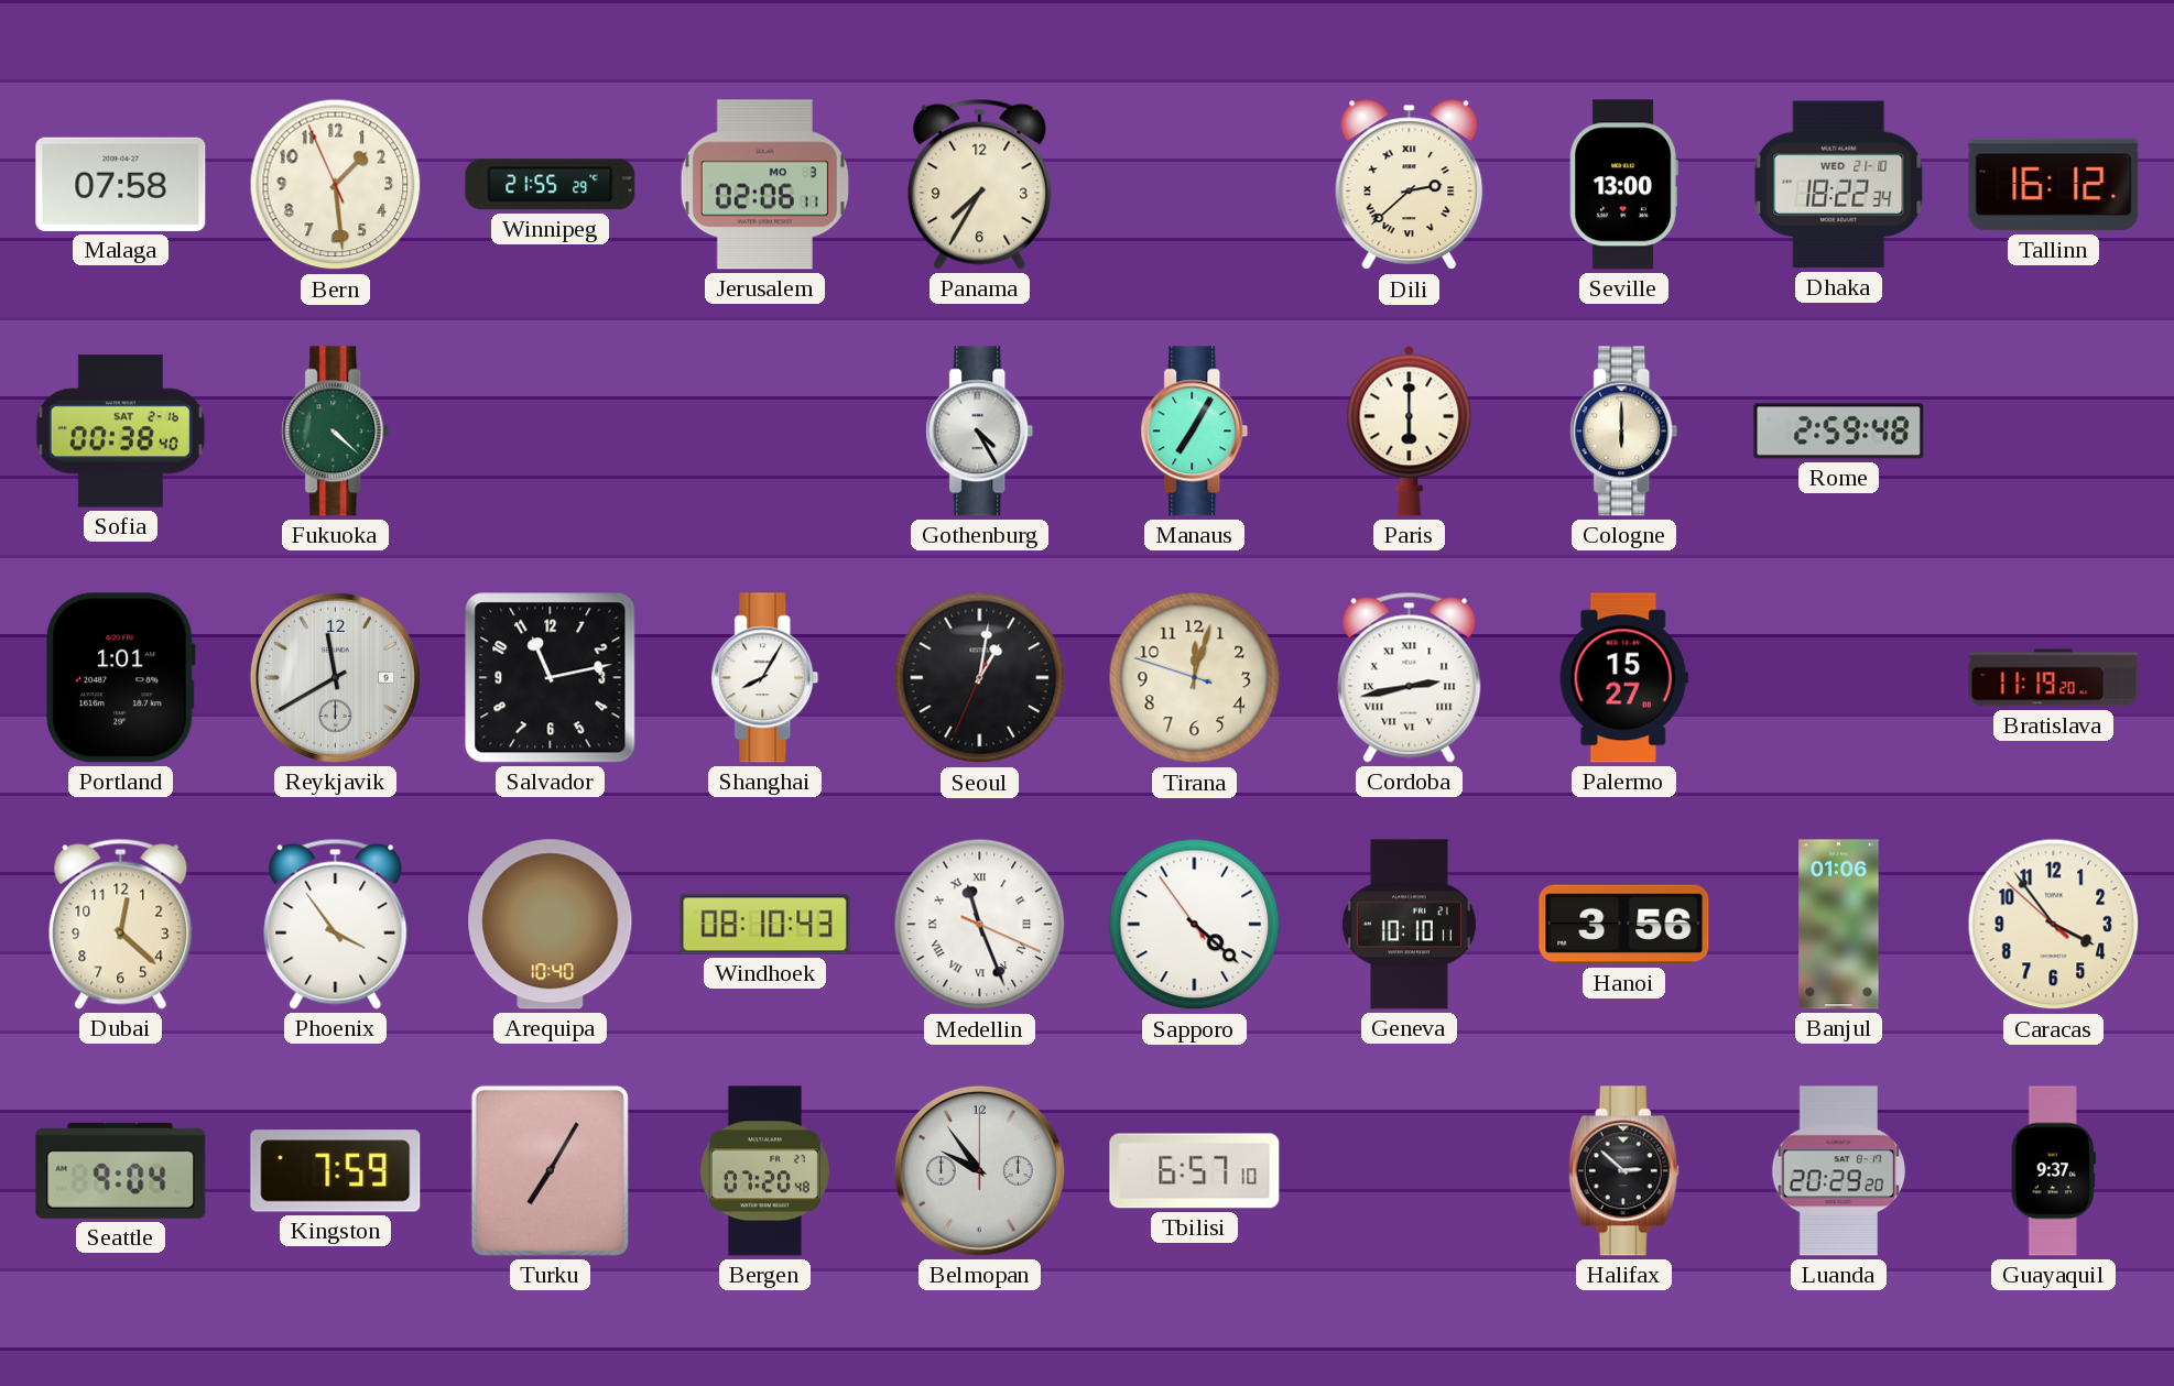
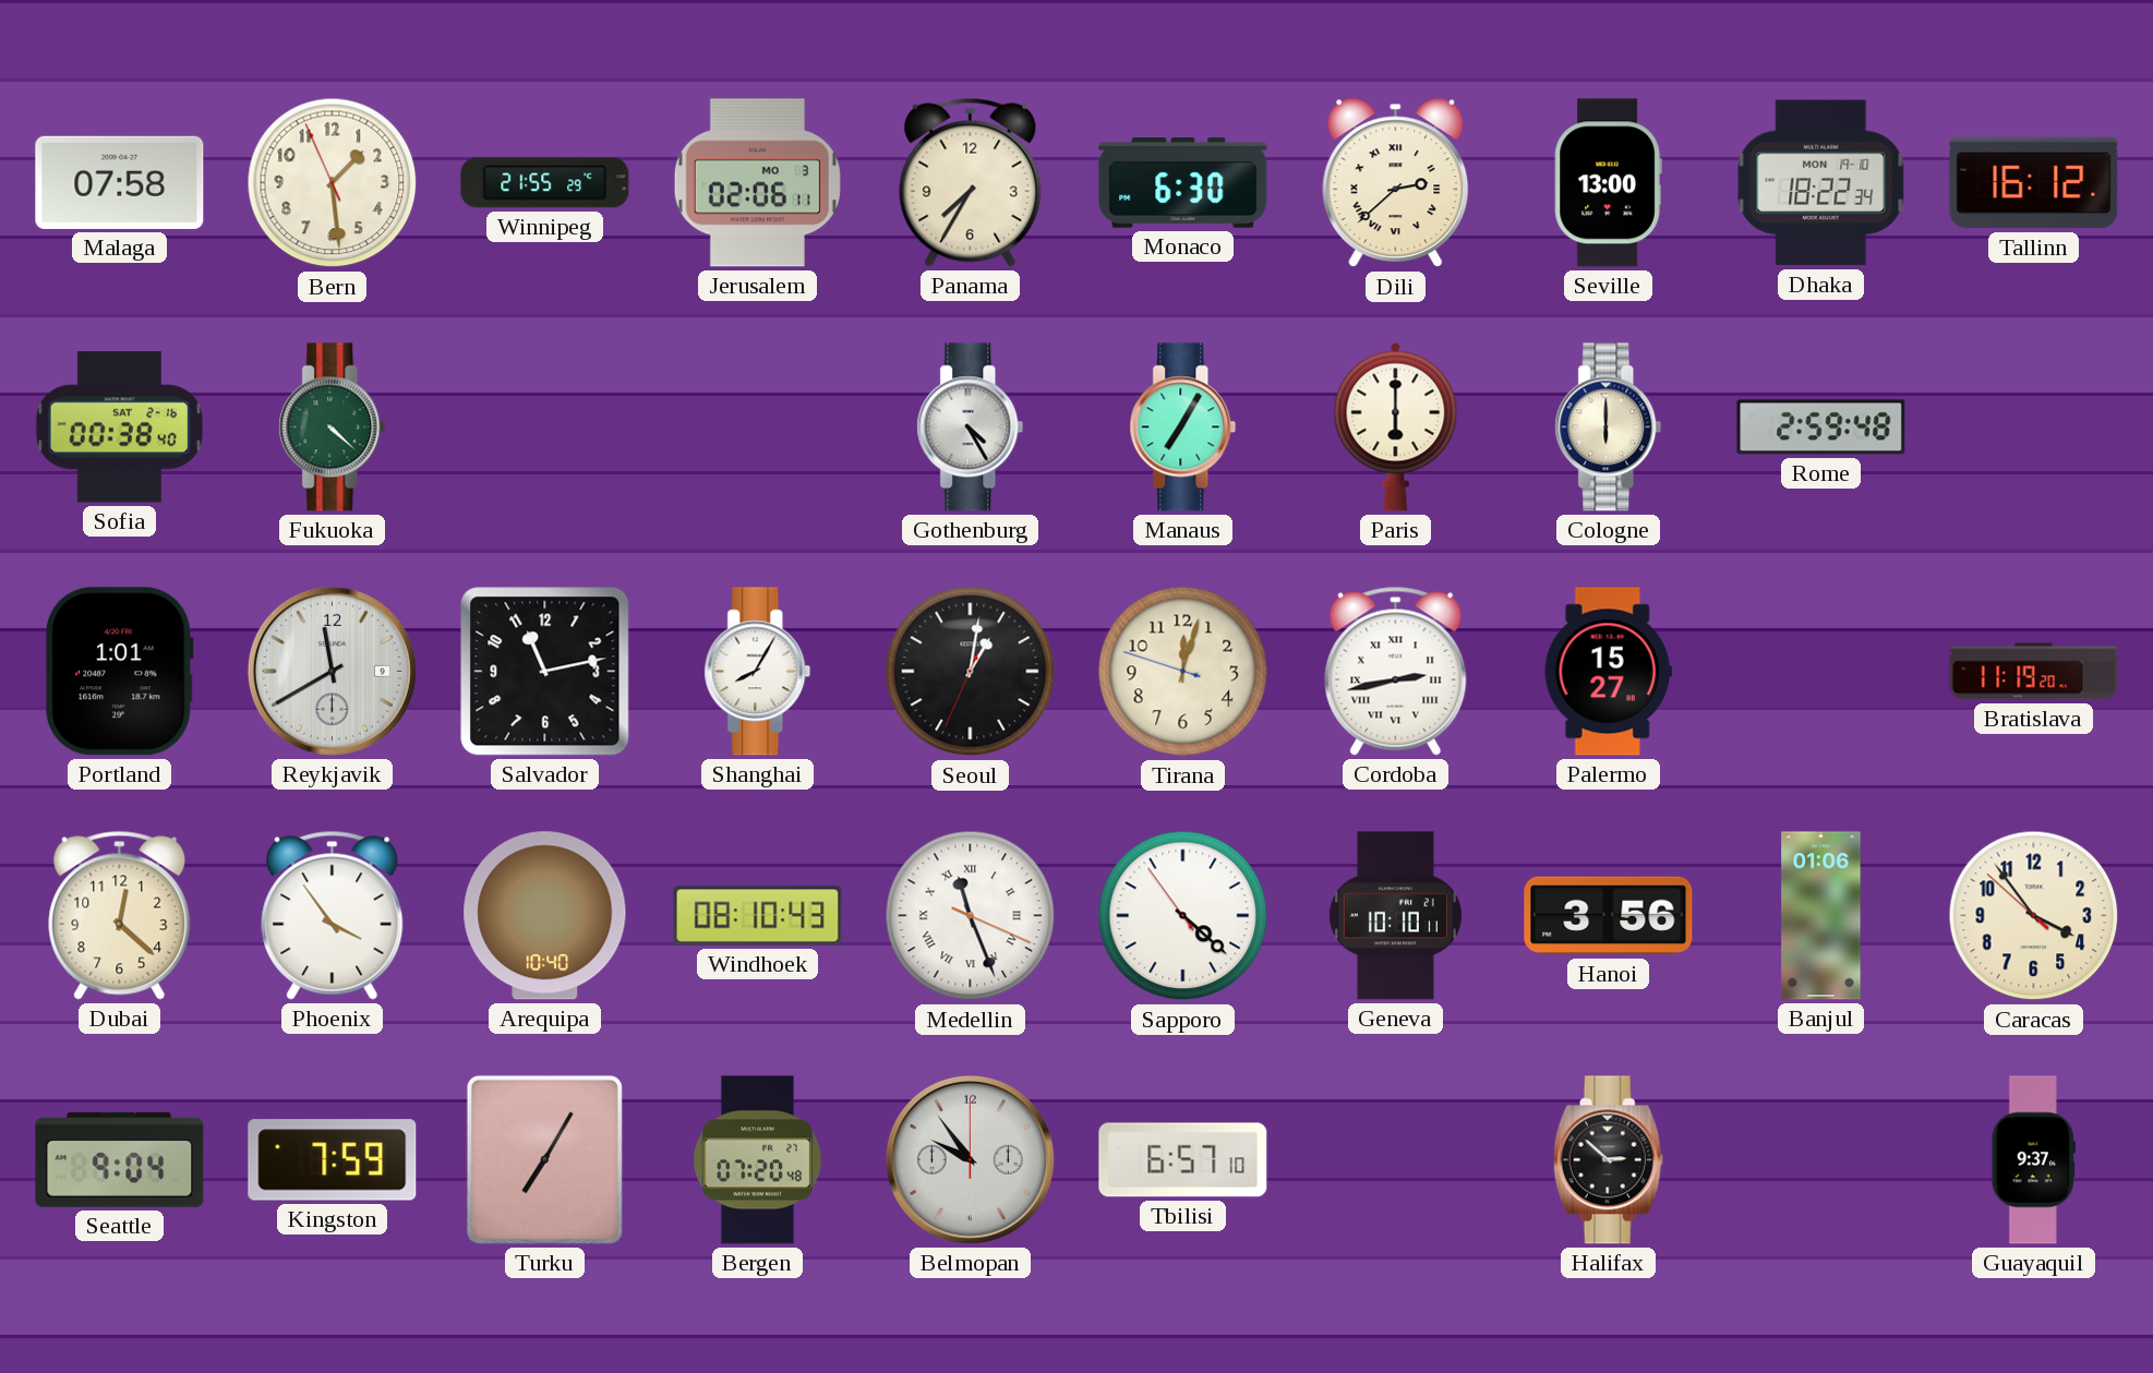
Monaco: none -> 6:30 (1183, 183)
Dhaka date: WED 21-10 -> MON 19-10 (1821, 183)
Luanda: 20:29 -> none (1839, 1171)
